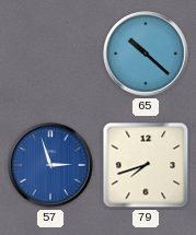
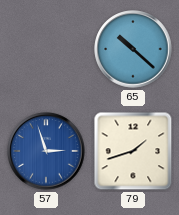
79: 7:42 -> 1:42 (133, 151)
